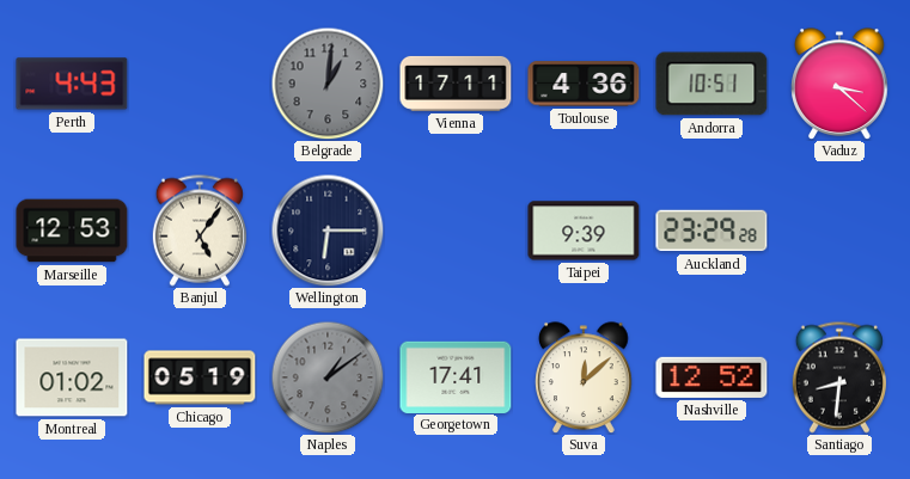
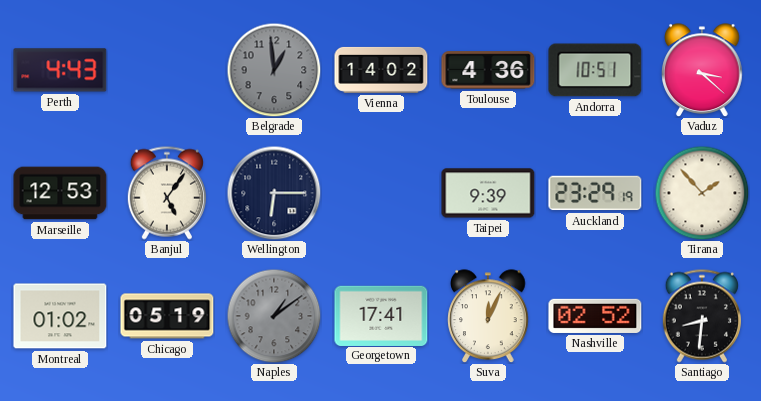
Belgrade: 1:01 -> 12:59 (274, 70)
Vienna: 17:11 -> 14:02 (381, 70)
Auckland: 23:29:28 -> 23:29:19 (595, 193)
Tirana: none -> 1:53 (702, 193)
Suva: 12:08 -> 12:04 (488, 316)
Nashville: 12:52 -> 02:52 (595, 316)
